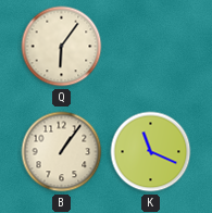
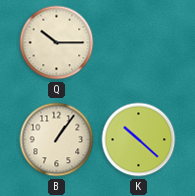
Q: 6:06 -> 10:15 (57, 43)
K: 11:19 -> 10:22 (139, 140)
